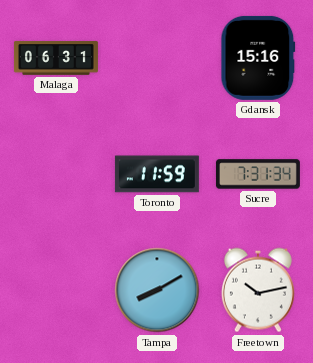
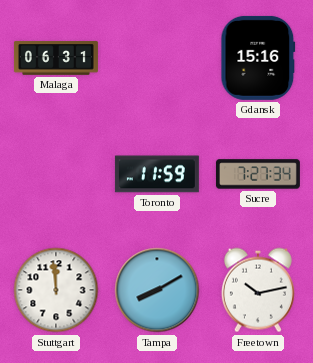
Sucre: 7:31 -> 7:27 (258, 174)
Stuttgart: none -> 11:59 (56, 290)
